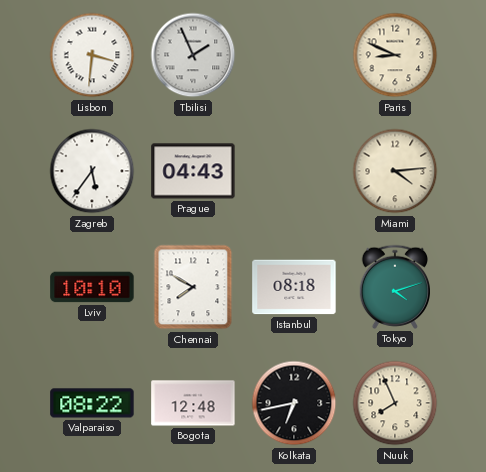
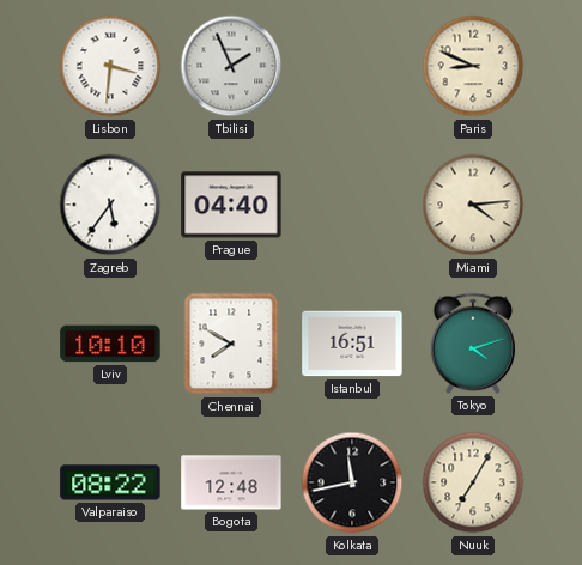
Prague: 04:43 -> 04:40 (231, 205)
Istanbul: 08:18 -> 16:51 (352, 344)
Kolkata: 6:43 -> 11:43 (352, 482)
Nuuk: 7:56 -> 7:05 (473, 482)
